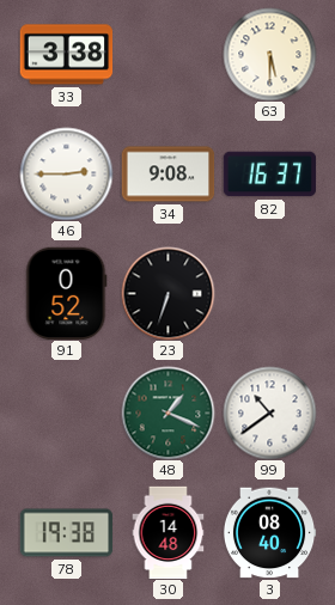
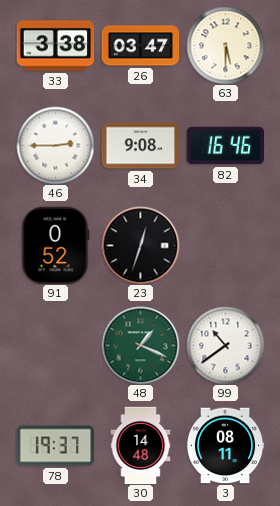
26: none -> 03:47 (140, 46)
82: 16:37 -> 16:46 (225, 146)
23: 6:33 -> 12:33 (140, 245)
78: 19:38 -> 19:37 (55, 446)
3: 08:40 -> 08:11 (225, 446)
